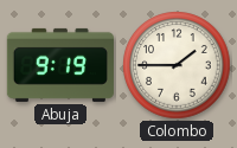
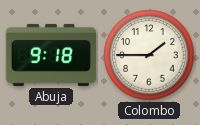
Abuja: 9:19 -> 9:18 (51, 55)
